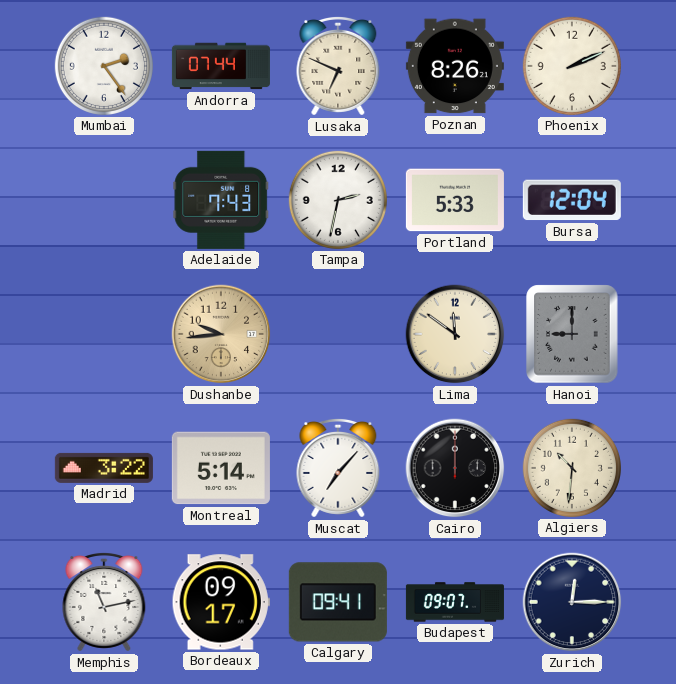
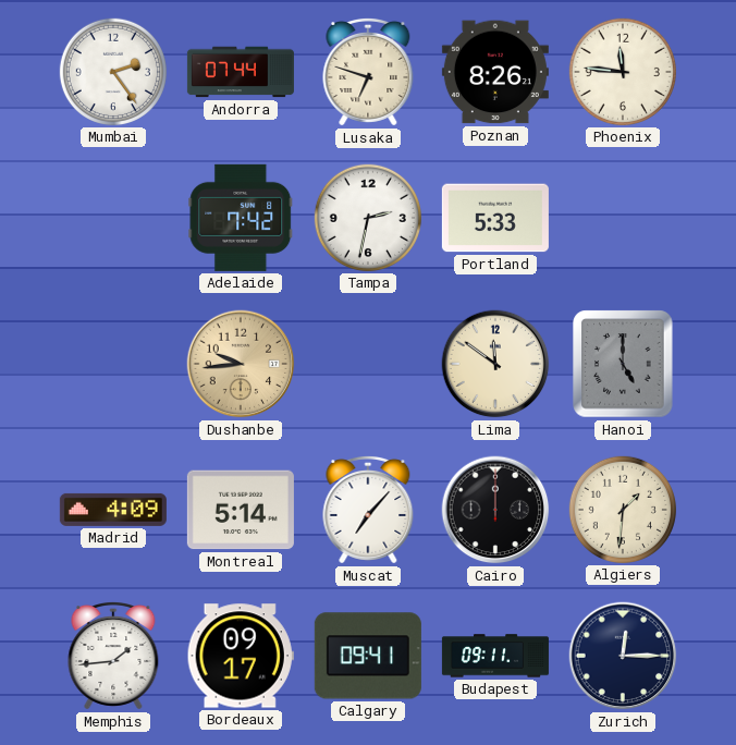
Lusaka: 6:49 -> 6:48 (368, 73)
Phoenix: 2:11 -> 11:46 (623, 72)
Adelaide: 7:43 -> 7:42 (241, 218)
Bursa: 12:04 -> none (572, 200)
Hanoi: 9:00 -> 5:00 (623, 364)
Madrid: 3:22 -> 4:09 (113, 510)
Algiers: 10:31 -> 1:31 (623, 510)
Memphis: 11:13 -> 1:44 (113, 657)
Budapest: 09:07 -> 09:11 (495, 656)
